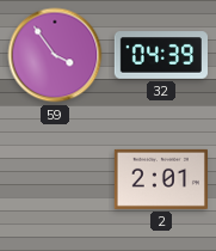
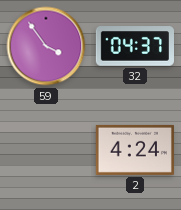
32: 04:39 -> 04:37 (134, 46)
2: 2:01 -> 4:24 (135, 150)
